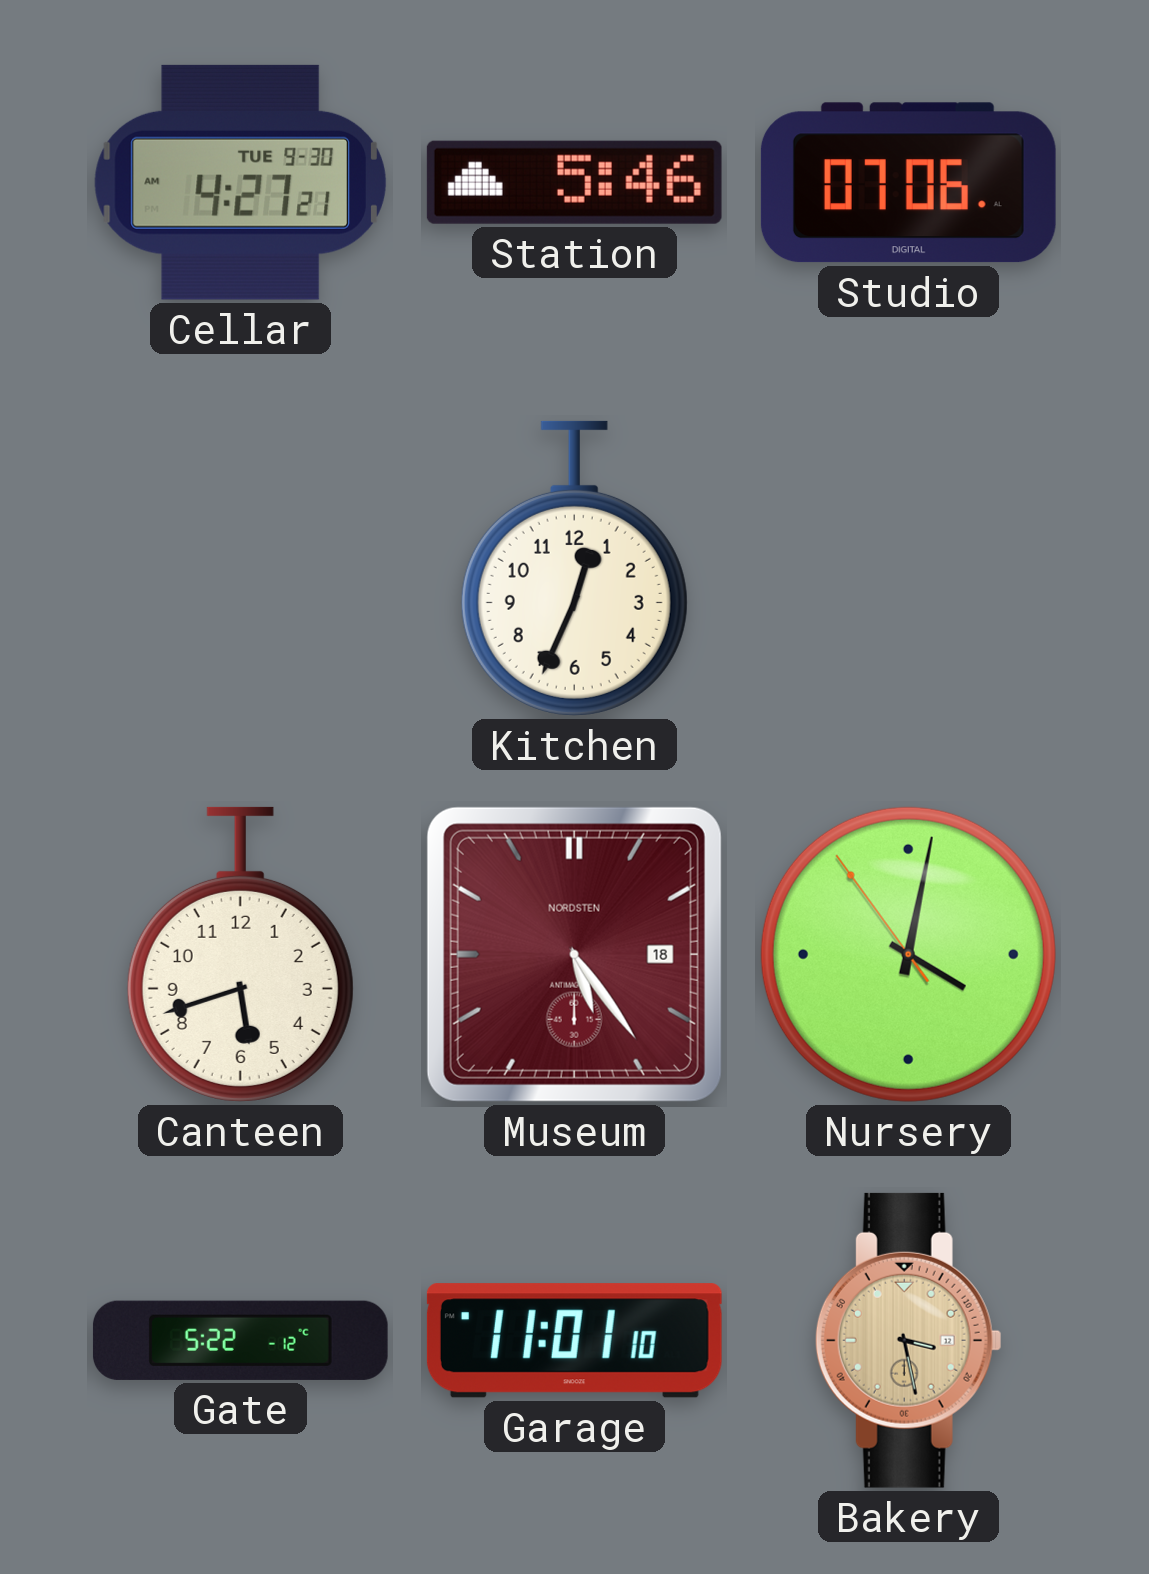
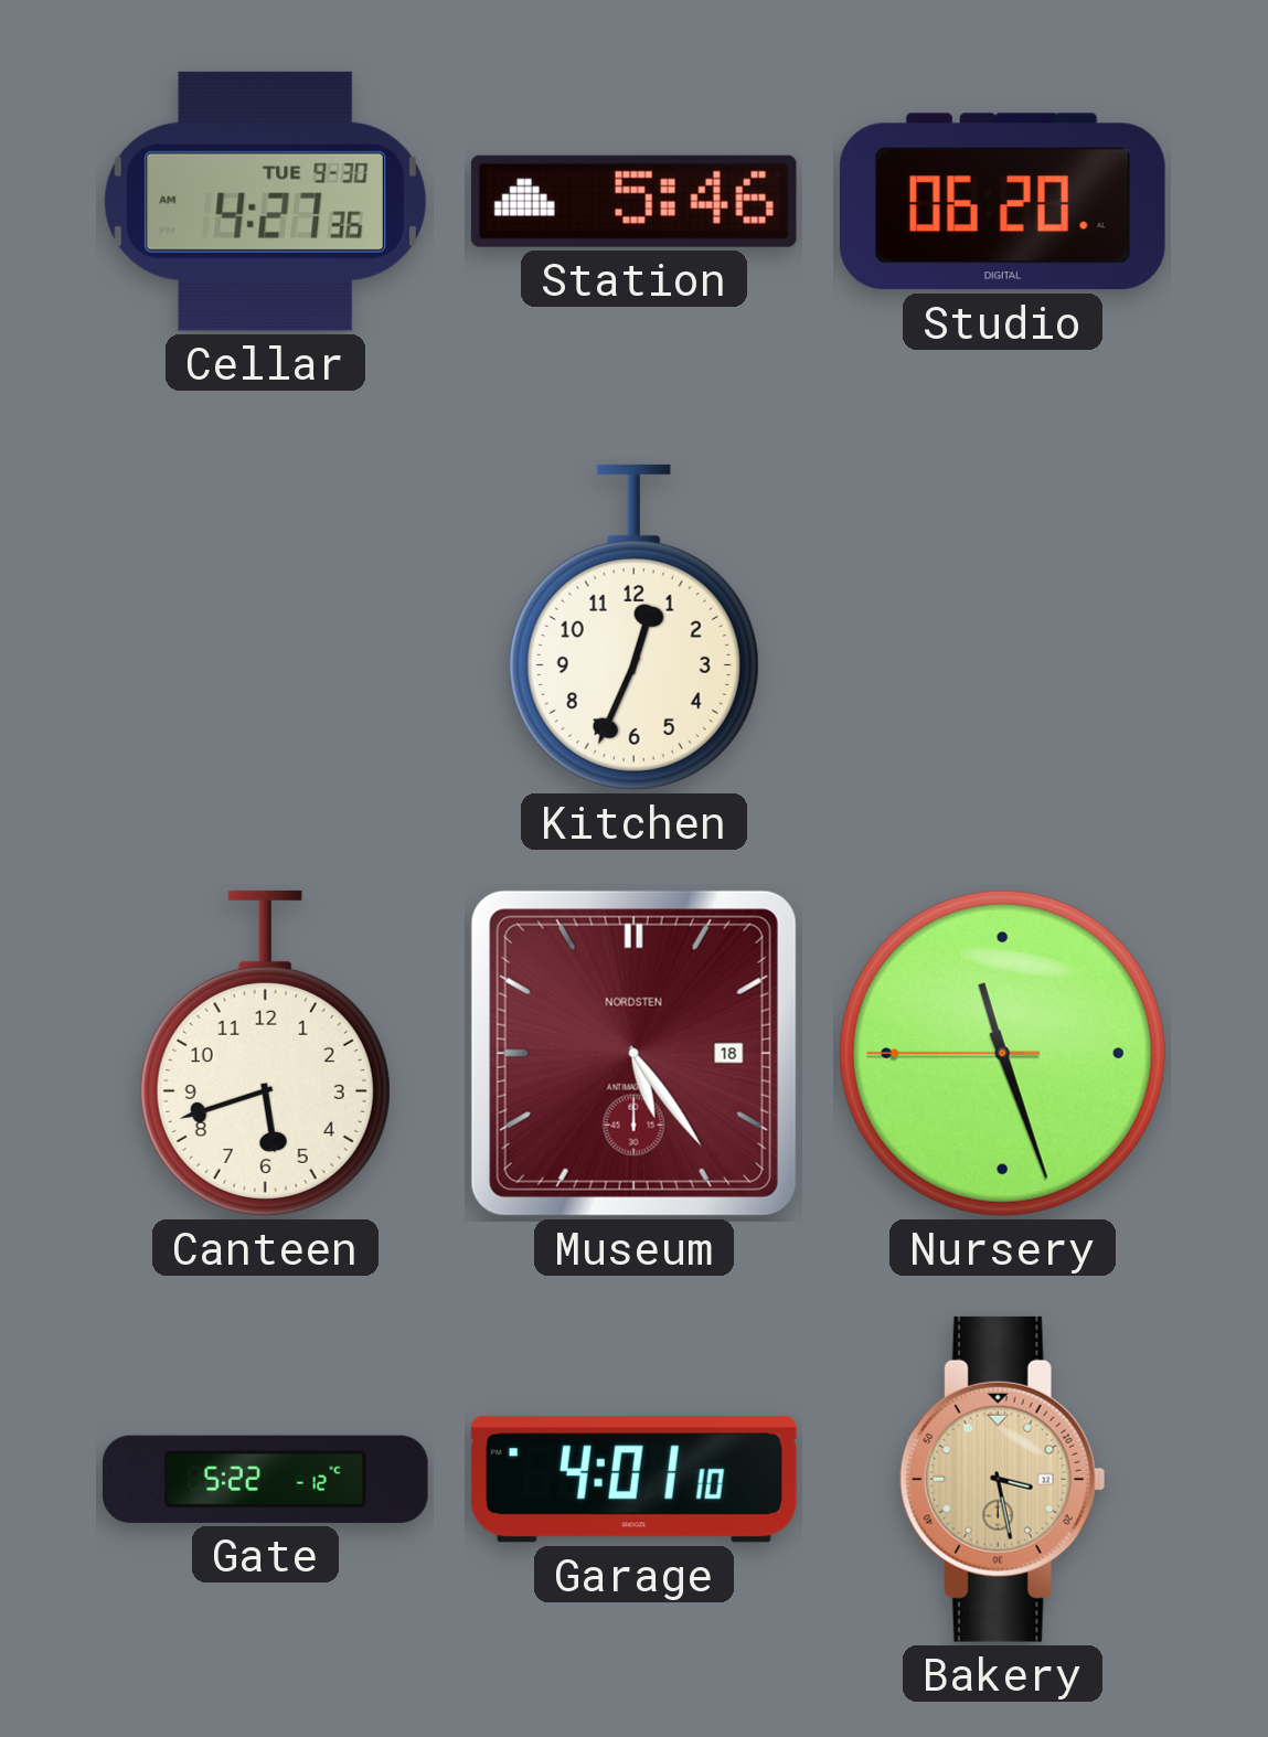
Cellar: 4:27:21 AM -> 4:27:36 AM (265, 201)
Studio: 07:06 -> 06:20 (1002, 202)
Nursery: 4:01 -> 11:26 (1002, 1053)
Garage: 11:01 -> 4:01 (633, 1480)
